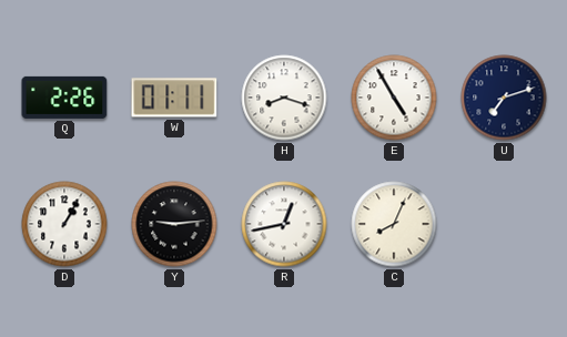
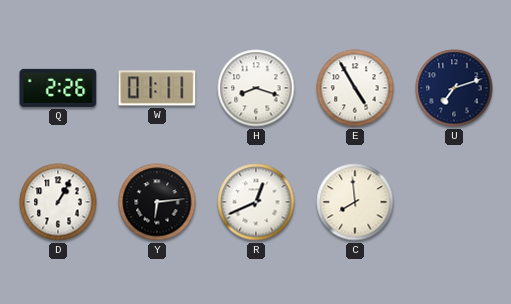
Y: 9:14 -> 6:14 (157, 202)
R: 12:43 -> 12:41 (256, 202)
C: 8:04 -> 7:59 (355, 202)
